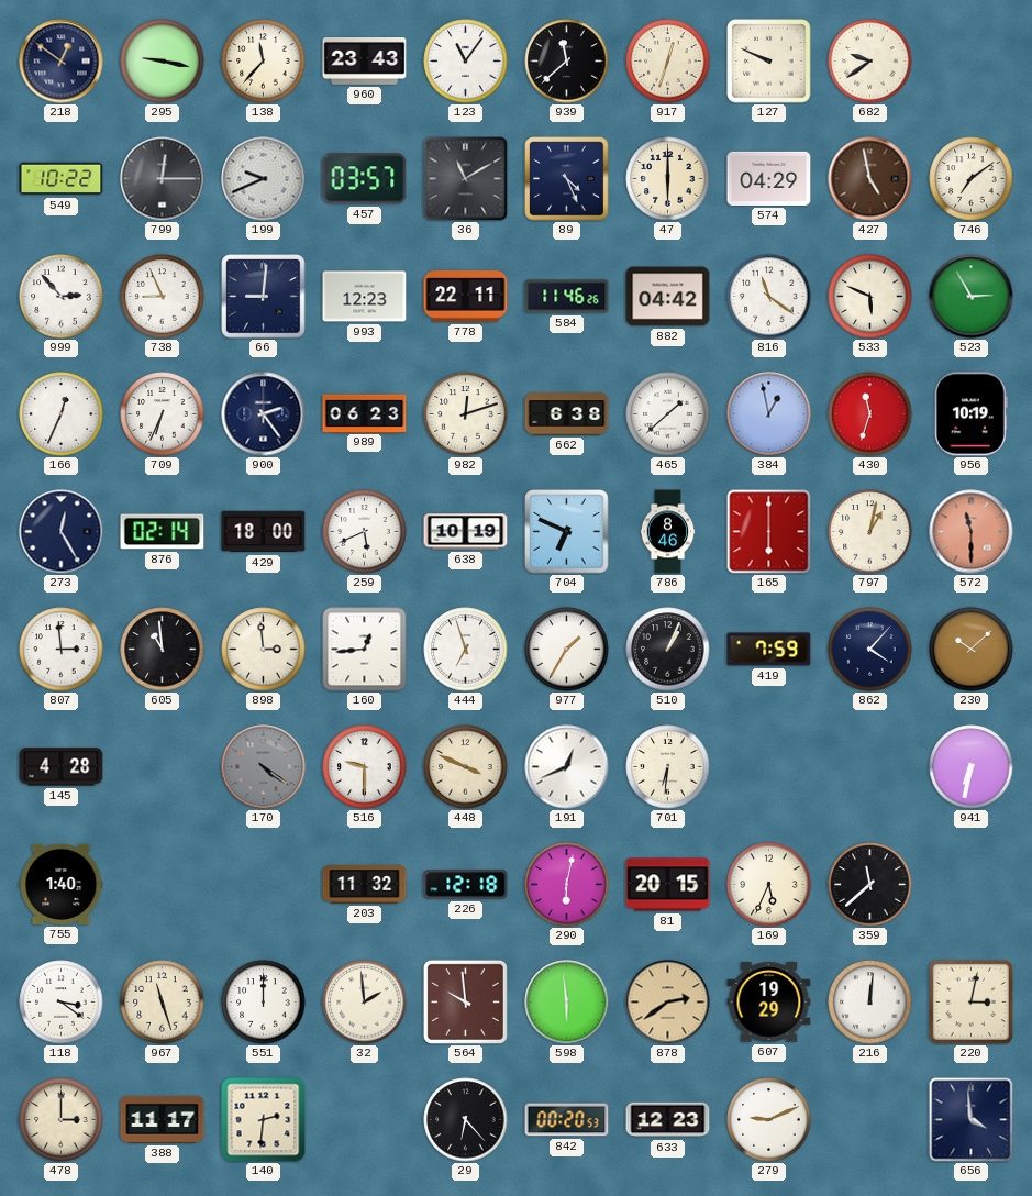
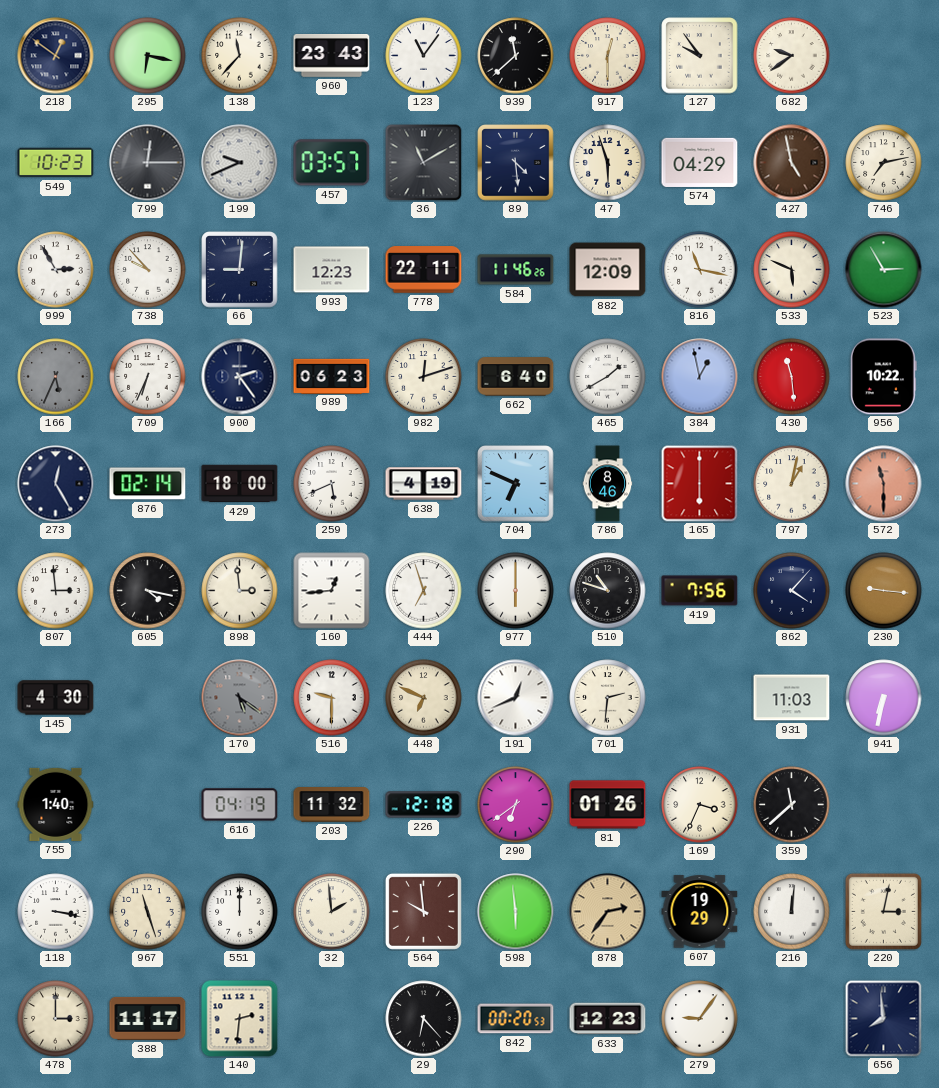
295: 9:17 -> 6:17 (148, 56)
917: 12:33 -> 12:30 (608, 56)
127: 9:49 -> 9:54 (700, 56)
549: 10:22 -> 10:23 (56, 163)
89: 4:26 -> 4:29 (516, 163)
47: 6:00 -> 5:57 (608, 163)
746: 7:09 -> 7:13 (884, 163)
999: 2:53 -> 2:55 (56, 270)
738: 8:56 -> 9:53 (148, 270)
882: 04:42 -> 12:09 (608, 270)
816: 11:21 -> 11:17 (700, 270)
166: 12:34 -> 5:34 (56, 377)
166 dial: white -> grey (56, 377)
662: 6:38 -> 6:40 (516, 377)
465: 1:38 -> 1:40 (608, 377)
430: 11:33 -> 11:29 (792, 377)
956: 10:19 -> 10:22 (883, 377)
638: 10:19 -> 4:19 (424, 484)
605: 10:59 -> 4:17 (148, 591)
977: 1:35 -> 6:00 (516, 591)
510: 1:04 -> 10:48 (608, 591)
419: 7:59 -> 7:56 (700, 591)
230: 10:08 -> 9:16 (884, 591)
145: 4:28 -> 4:30 (56, 698)
170: 4:21 -> 5:21 (240, 698)
448: 3:49 -> 6:49 (424, 698)
701: 6:31 -> 2:31 (608, 698)
931: none -> 11:03 (792, 698)
616: none -> 04:19 (240, 805)
290: 6:02 -> 6:39 (516, 805)
81: 20:15 -> 01:26 (608, 805)
169: 5:34 -> 3:34 (700, 805)
118: 3:21 -> 3:17 (56, 912)
878: 2:39 -> 2:36 (608, 912)
279: 9:11 -> 9:06 (700, 1019)
656: 3:59 -> 7:59 (884, 1019)
